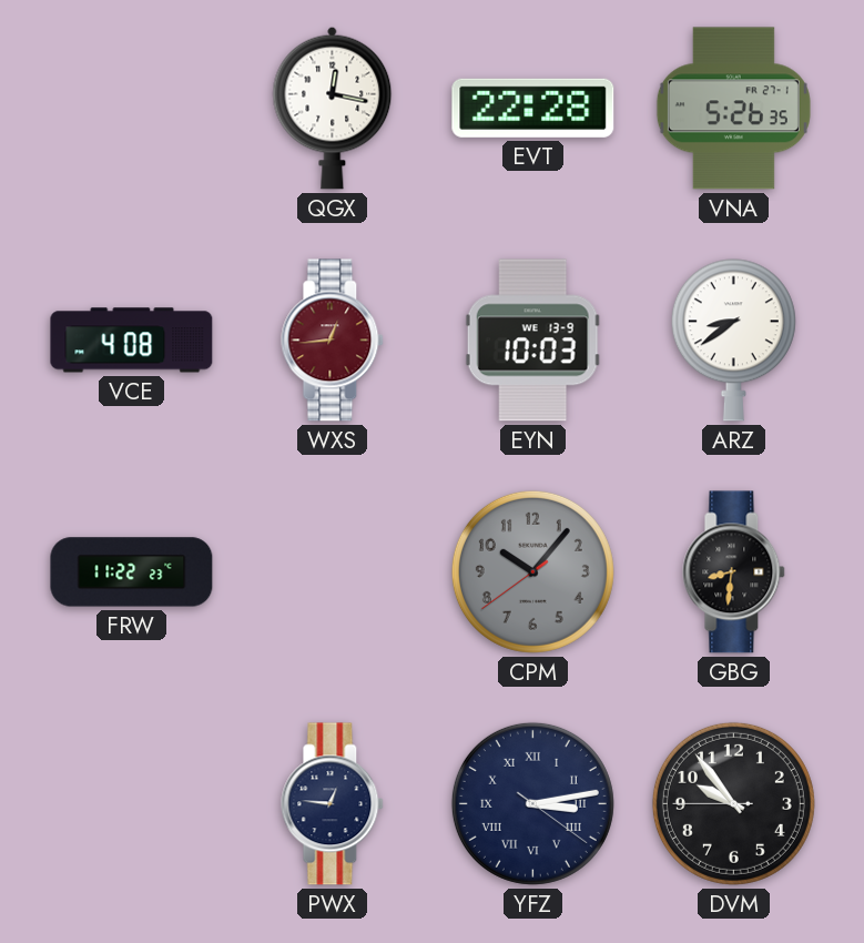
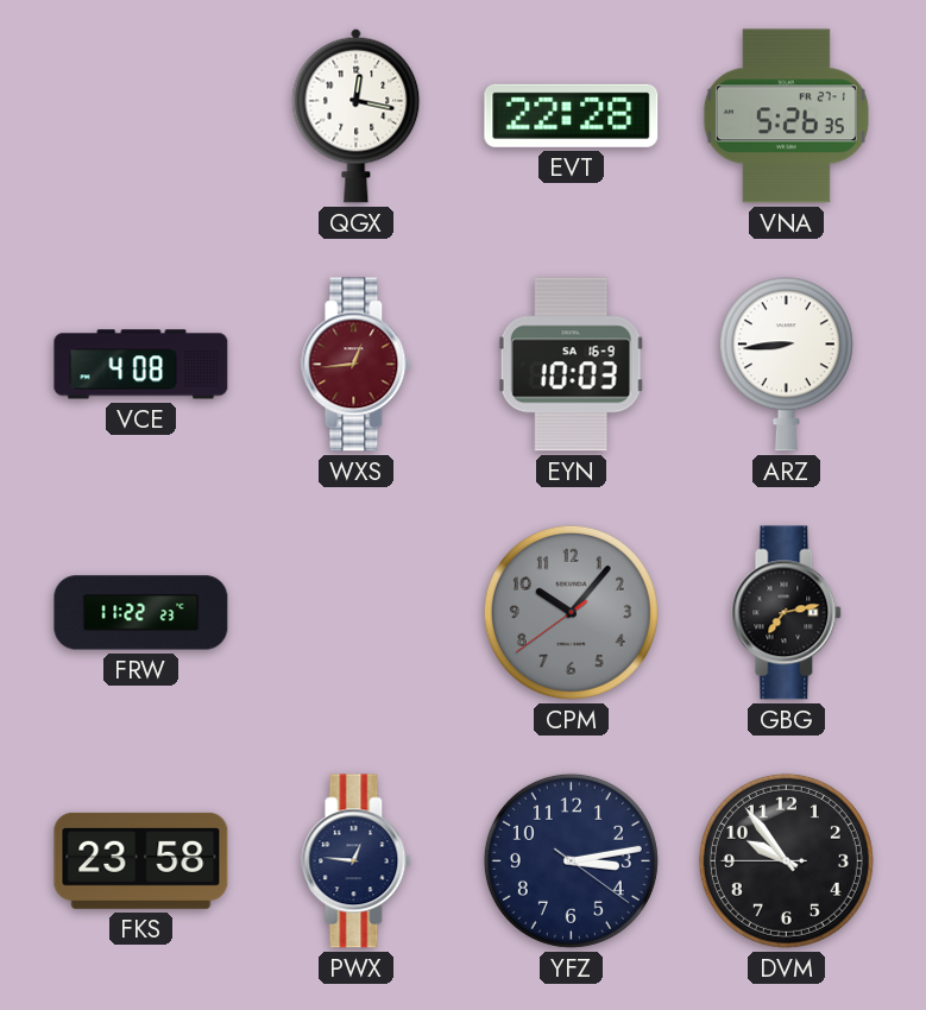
EYN date: WE 13-9 -> SA 16-9 (571, 365)
ARZ: 8:39 -> 8:44 (786, 365)
GBG: 8:31 -> 7:13 (787, 613)
FKS: none -> 23:58 (141, 860)
YFZ numerals: Roman -> Arabic (571, 860)
